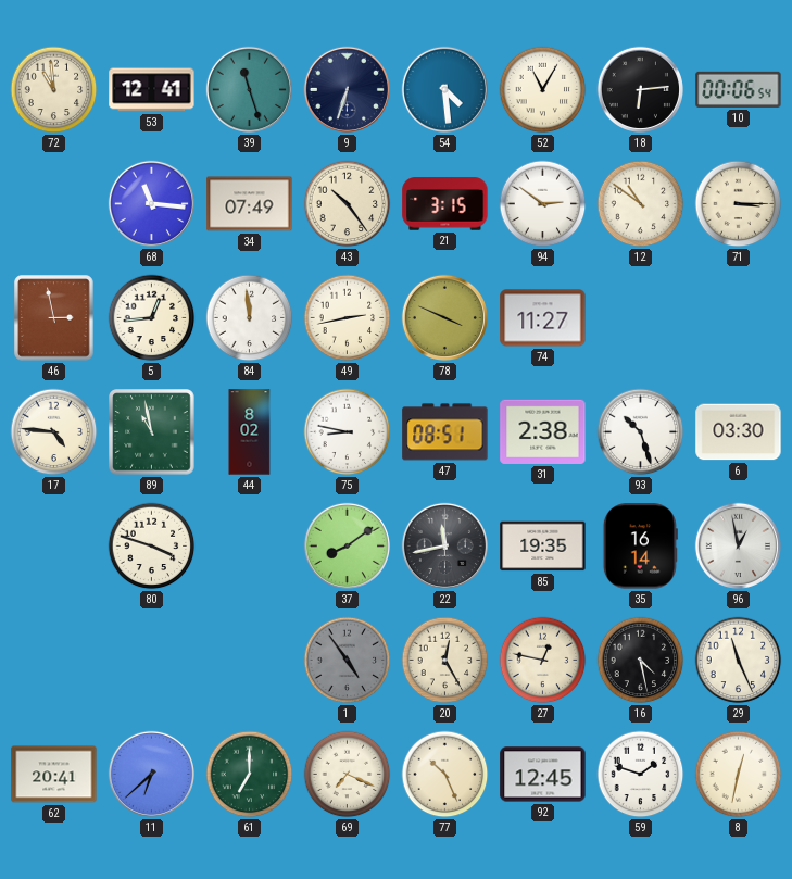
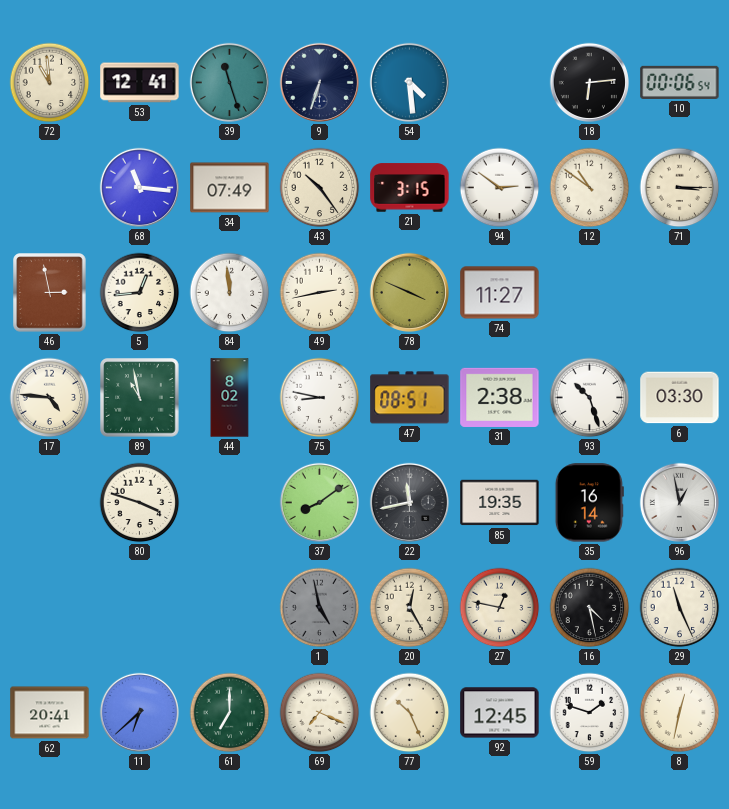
52: 11:05 -> none (543, 90)
1: 4:54 -> 4:58 (320, 608)
